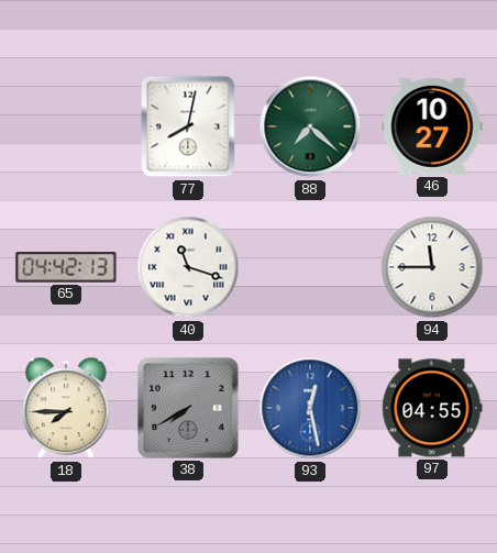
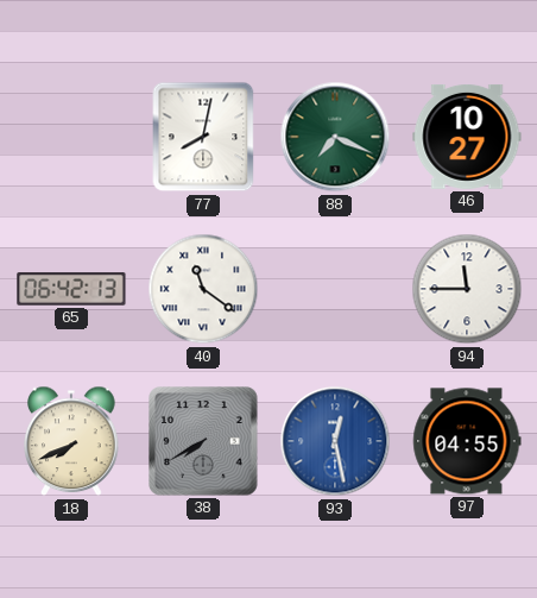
88: 7:22 -> 7:19 (335, 137)
65: 04:42 -> 06:42 (71, 289)
40: 11:18 -> 11:21 (203, 289)
18: 7:45 -> 7:41 (71, 441)
